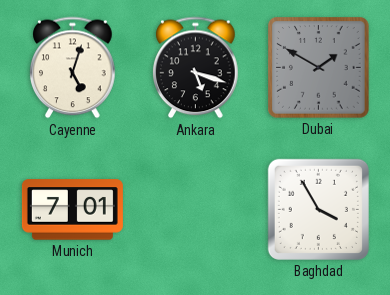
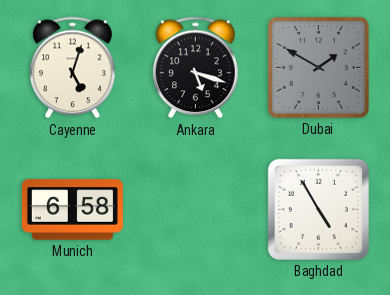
Munich: 7:01 -> 6:58 (72, 210)
Baghdad: 3:55 -> 4:55 (318, 209)
